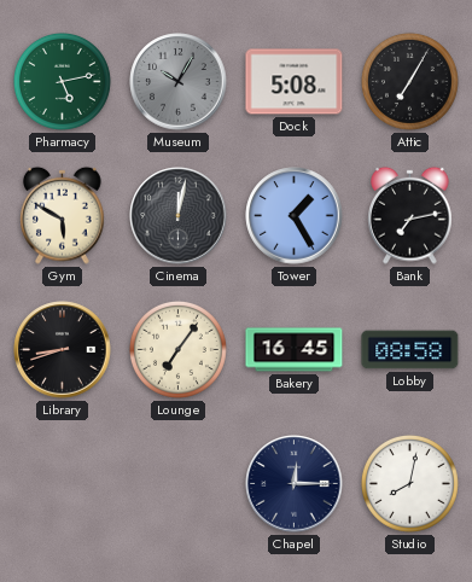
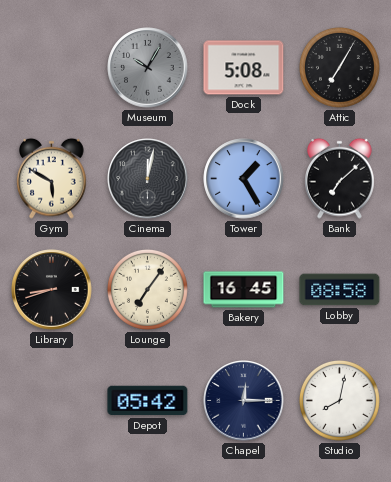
Pharmacy: 5:13 -> none (62, 81)
Bank: 7:13 -> 7:08 (340, 178)
Depot: none -> 05:42 (148, 401)
